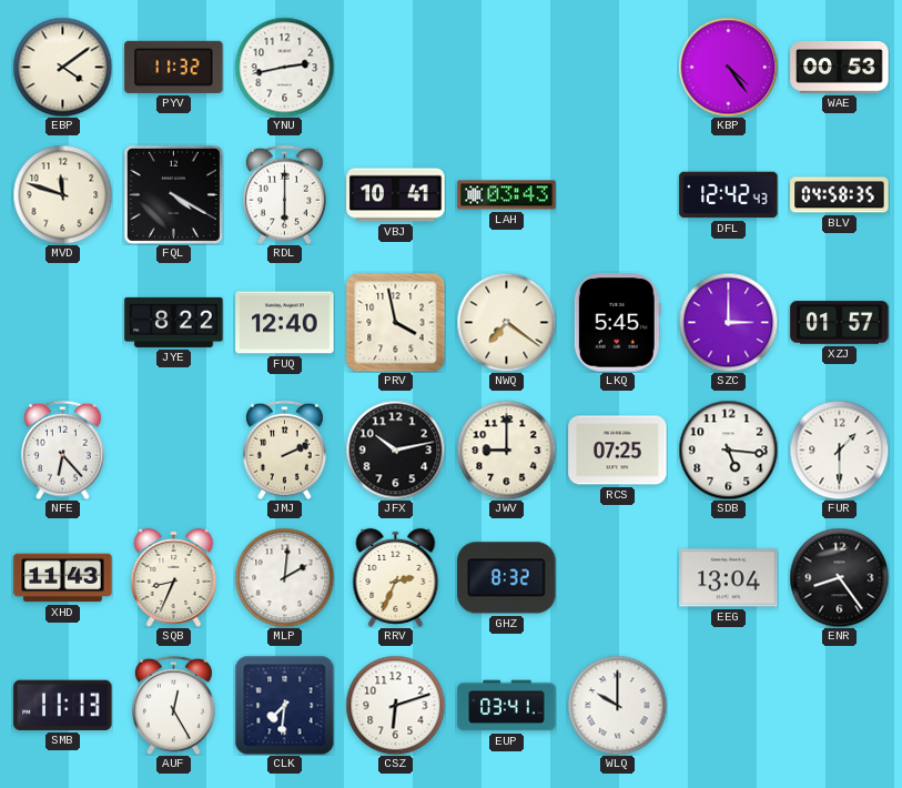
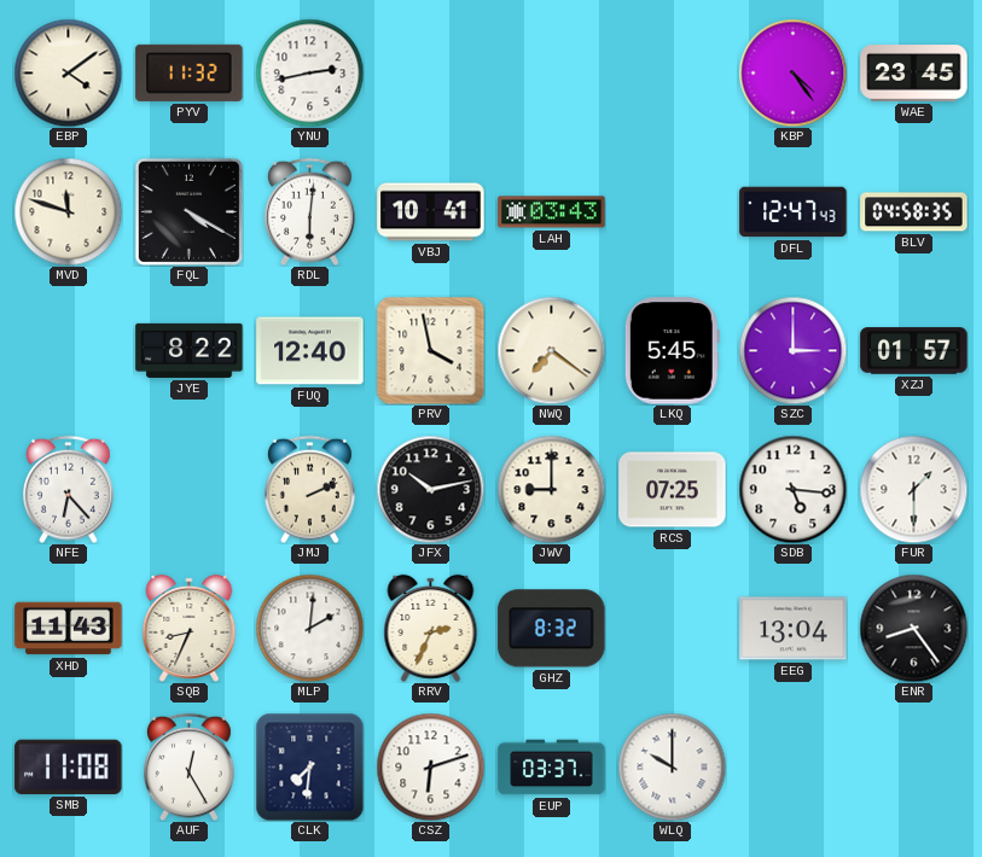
WAE: 00:53 -> 23:45 (914, 74)
RDL: 6:00 -> 6:01 (309, 211)
DFL: 12:42 -> 12:47 (794, 212)
SMB: 11:13 -> 11:08 (69, 766)
EUP: 03:41 -> 03:37 (552, 768)
